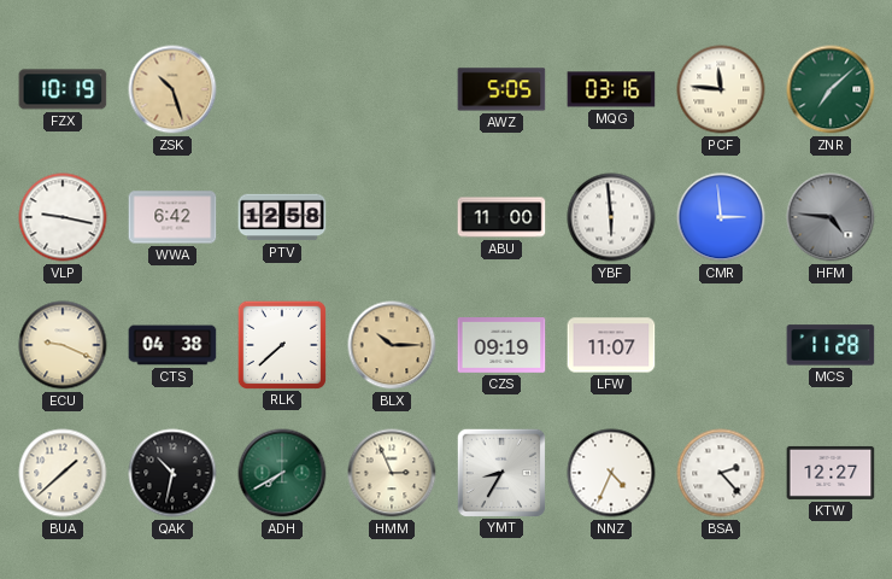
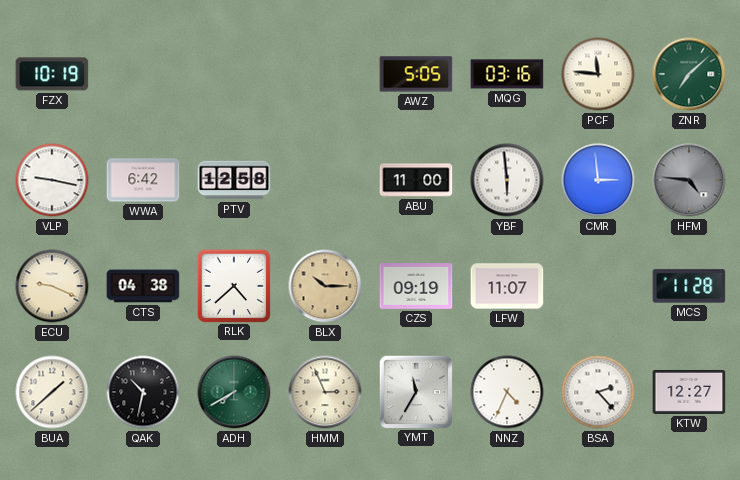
ZSK: 10:27 -> none (172, 89)
RLK: 7:38 -> 4:38 (233, 285)
YMT: 8:35 -> 11:35 (415, 391)
